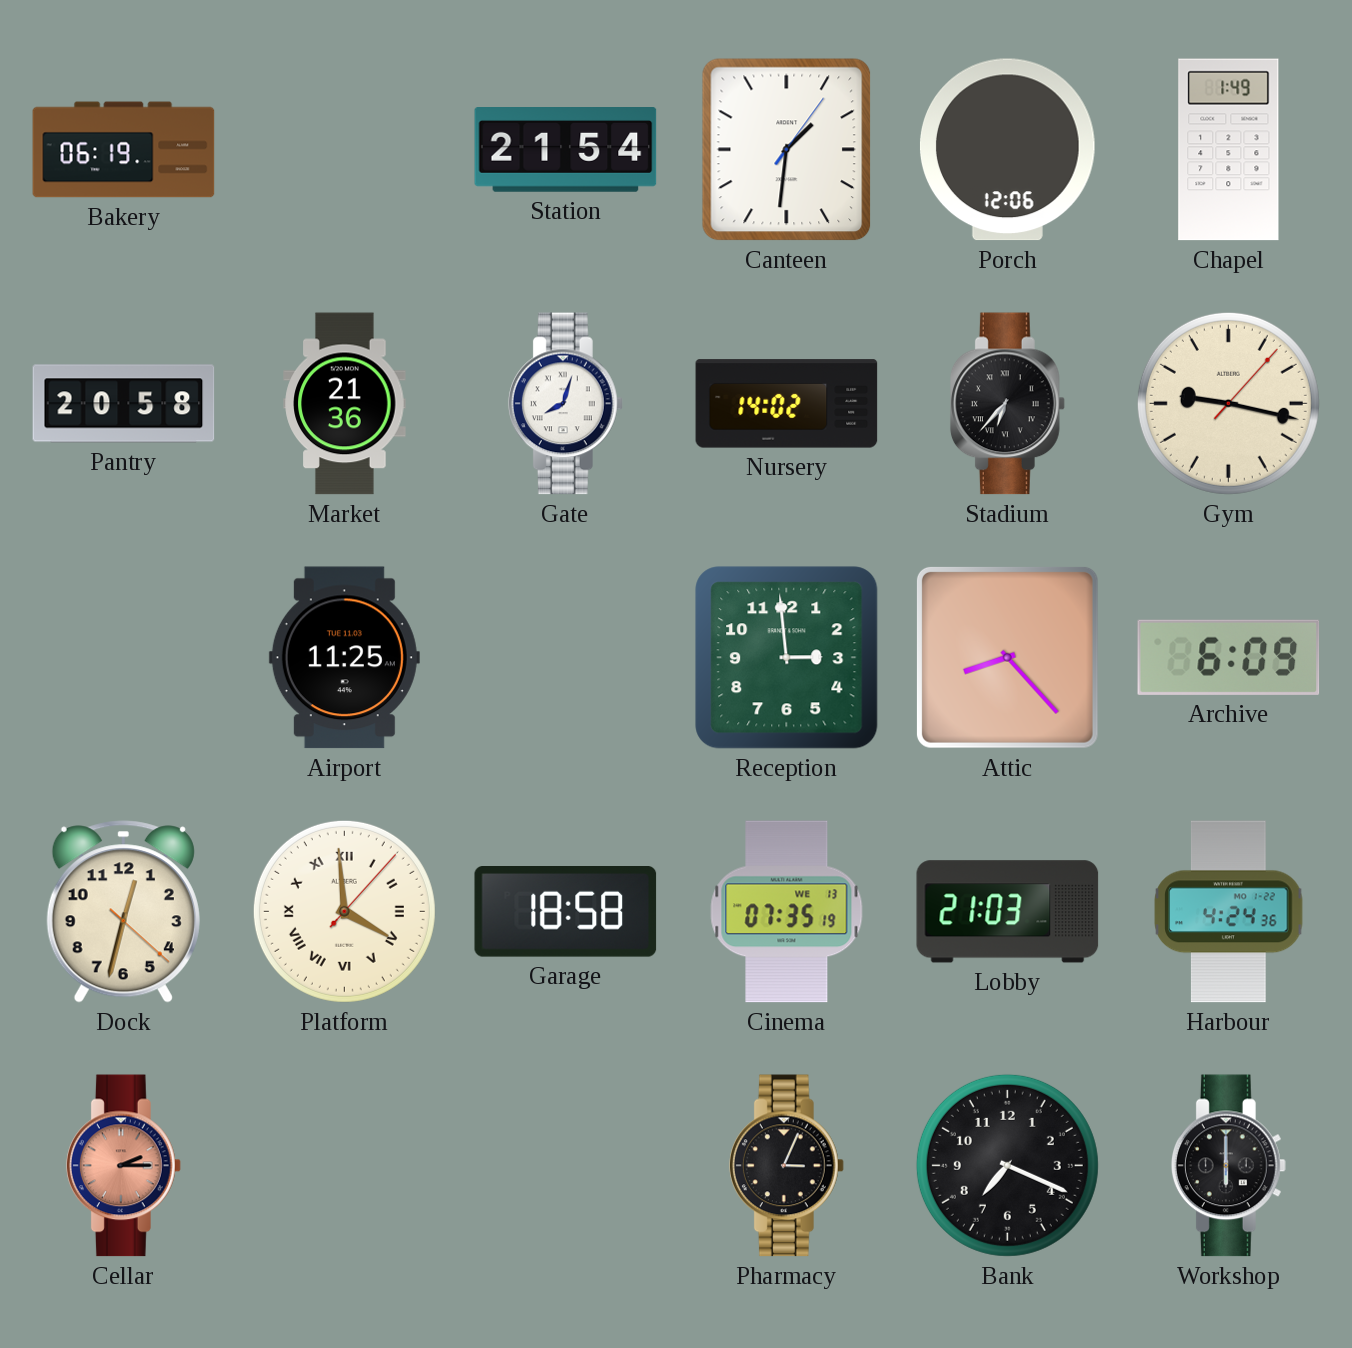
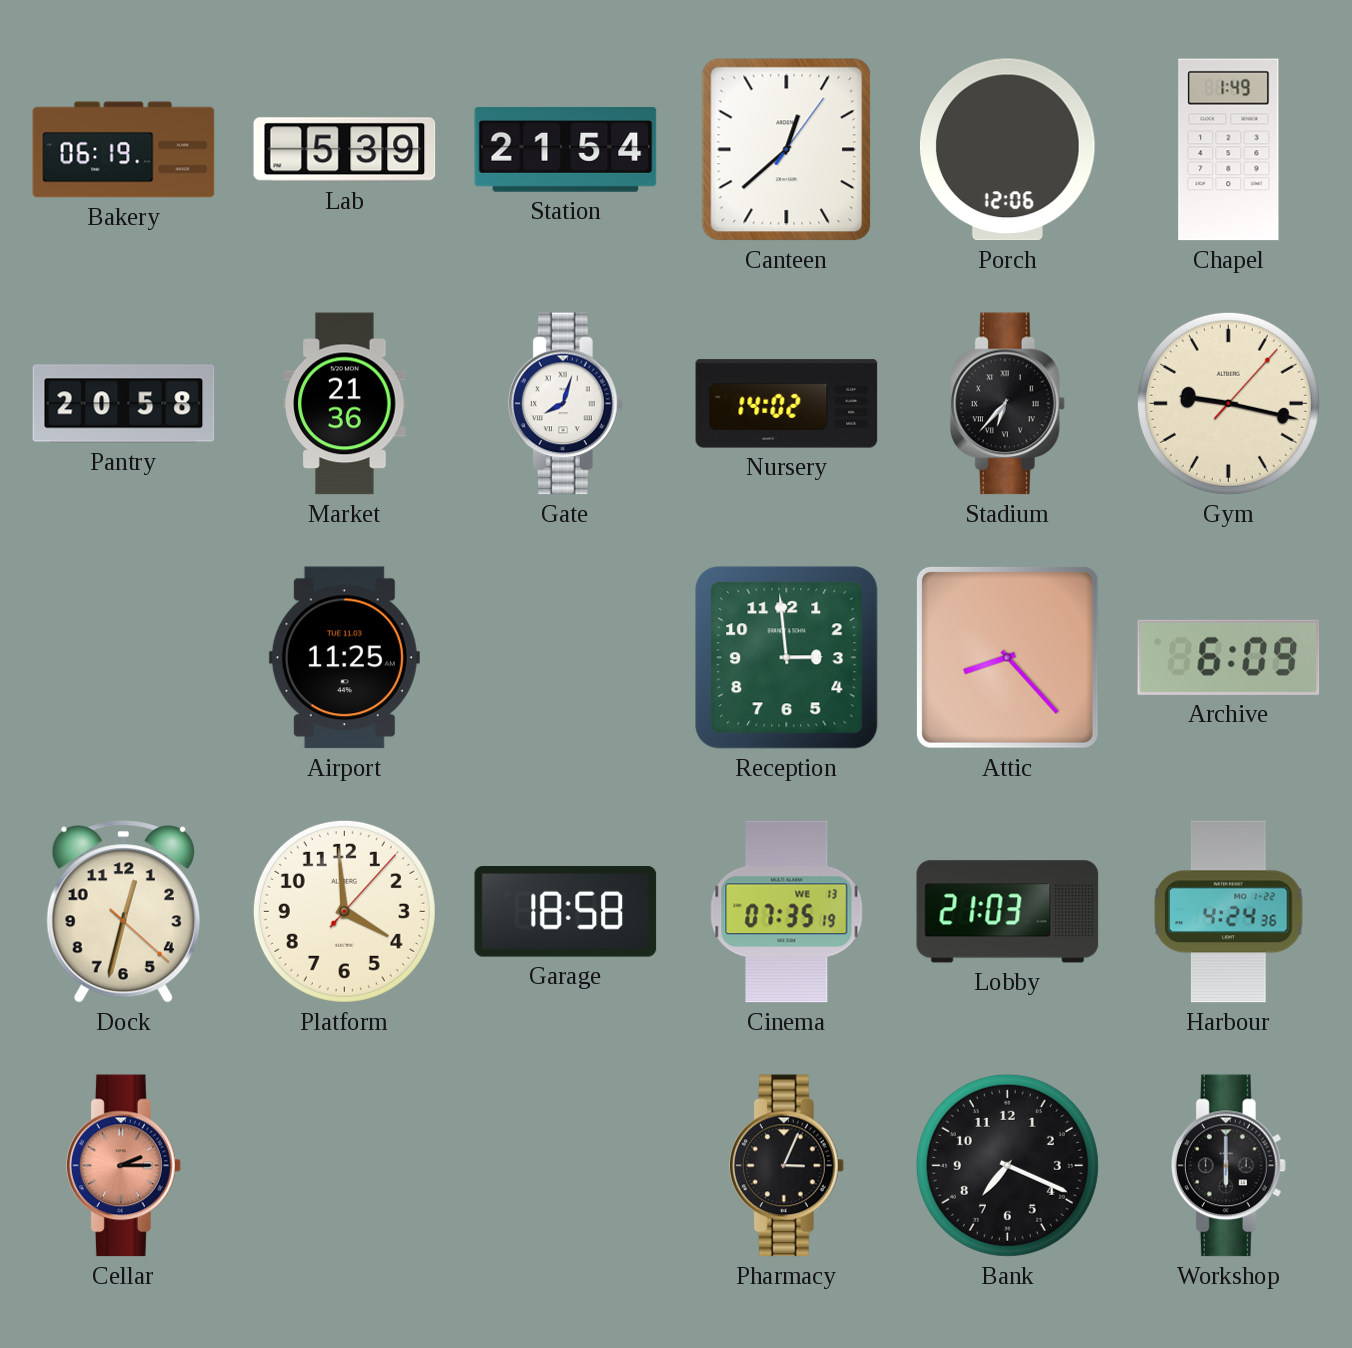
Lab: none -> 5:39 (345, 150)
Canteen: 1:31 -> 12:38 (787, 150)
Platform numerals: Roman -> Arabic (344, 911)
